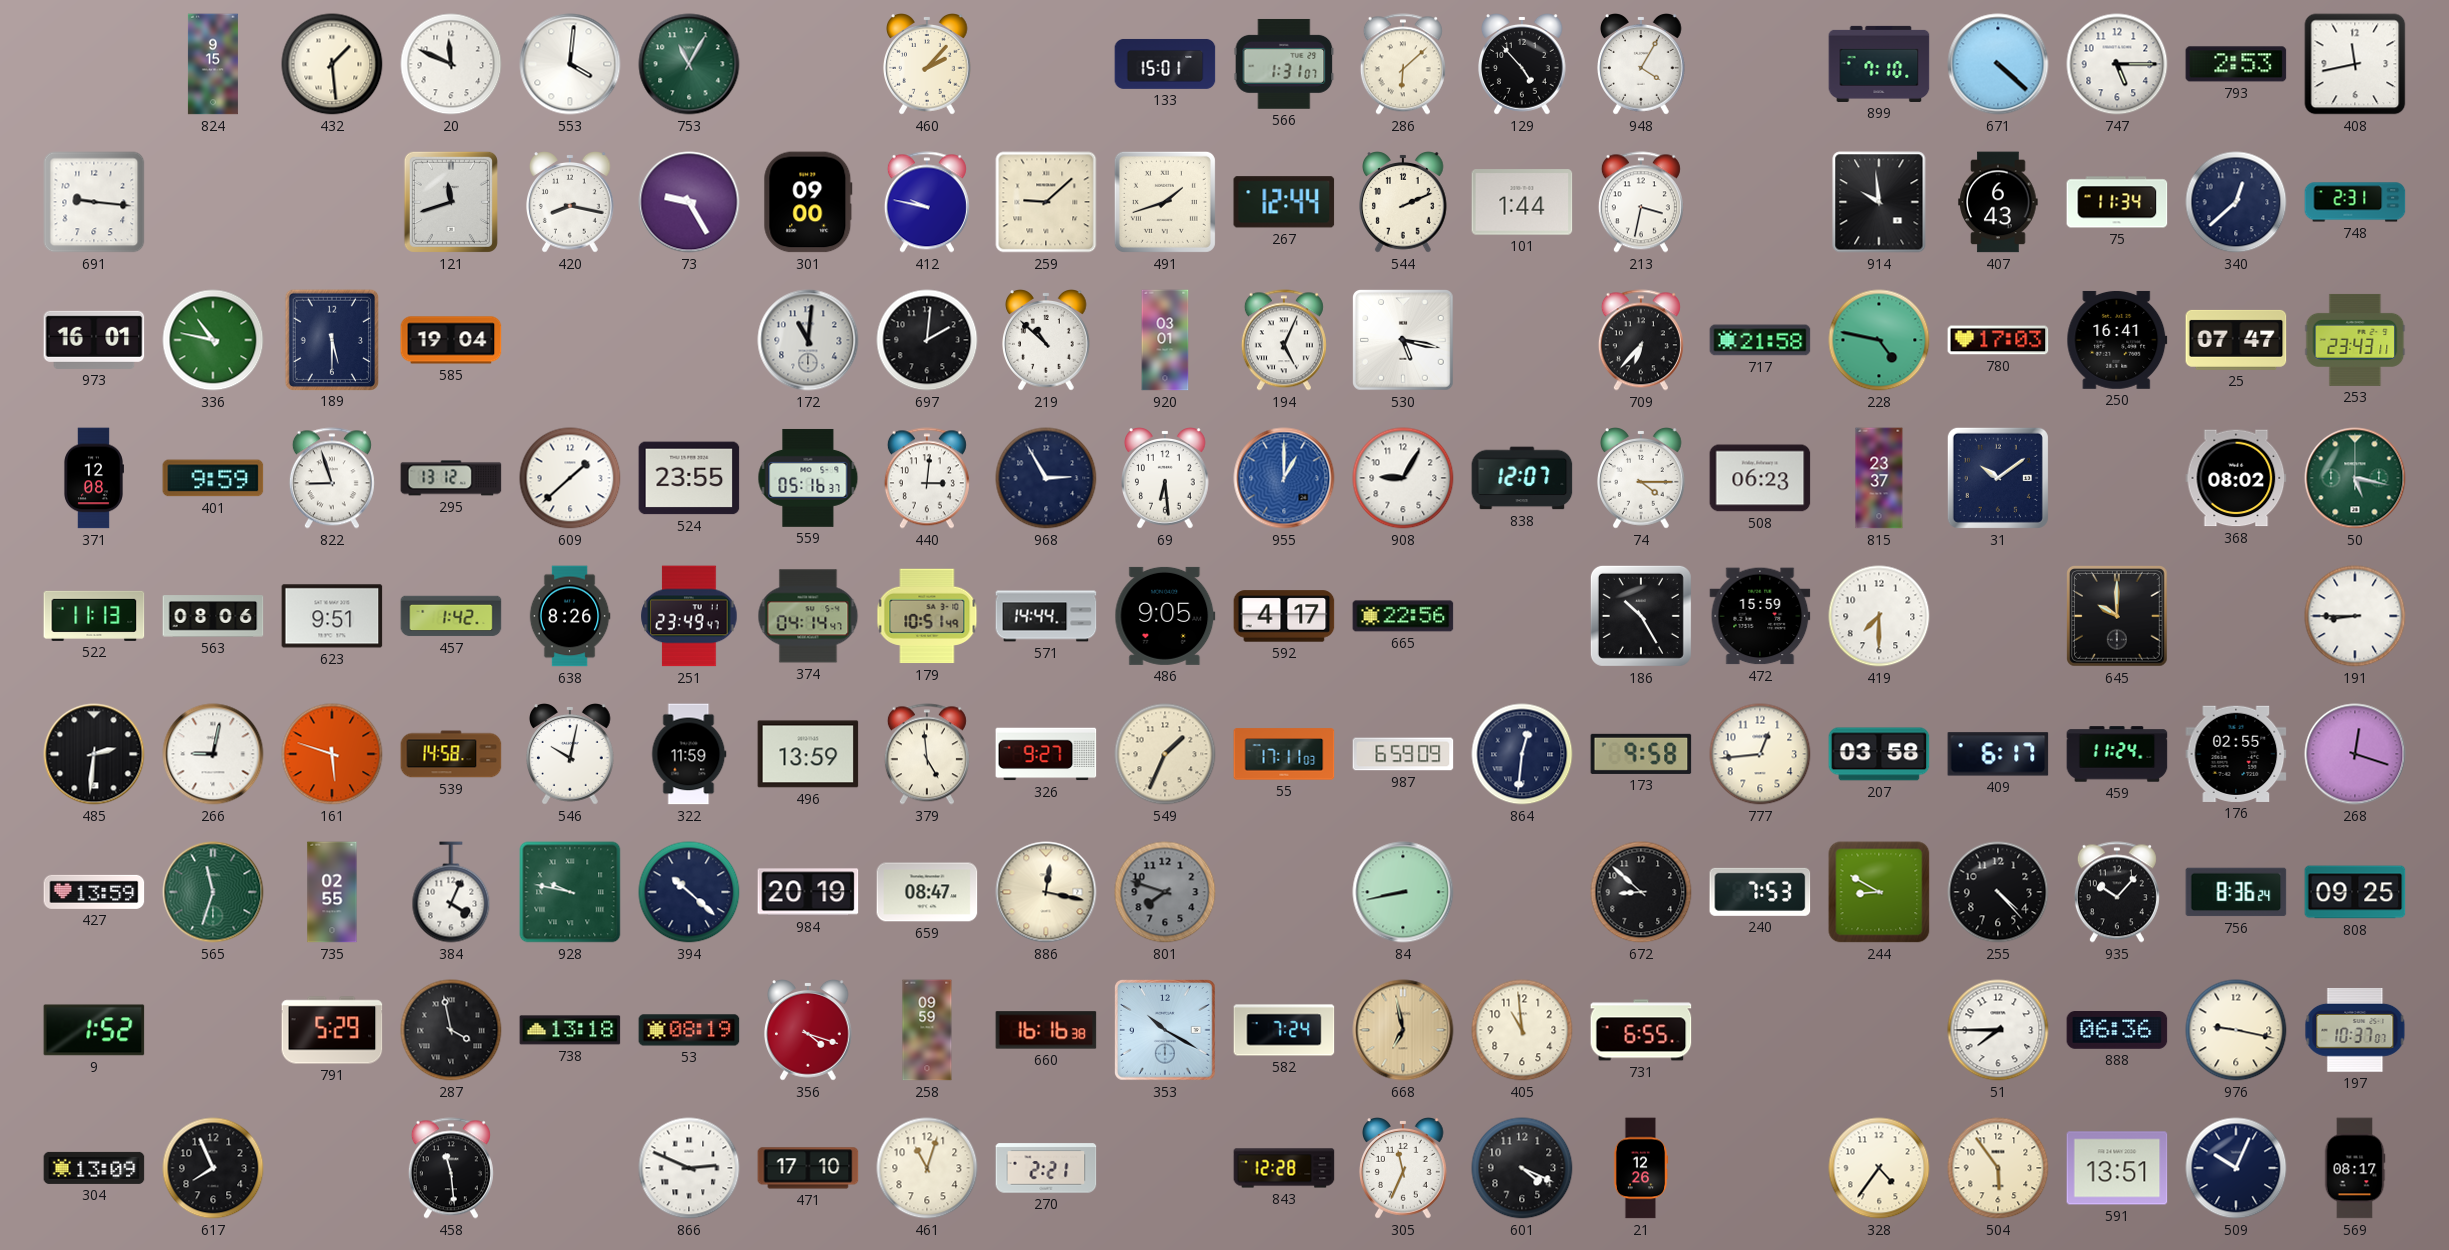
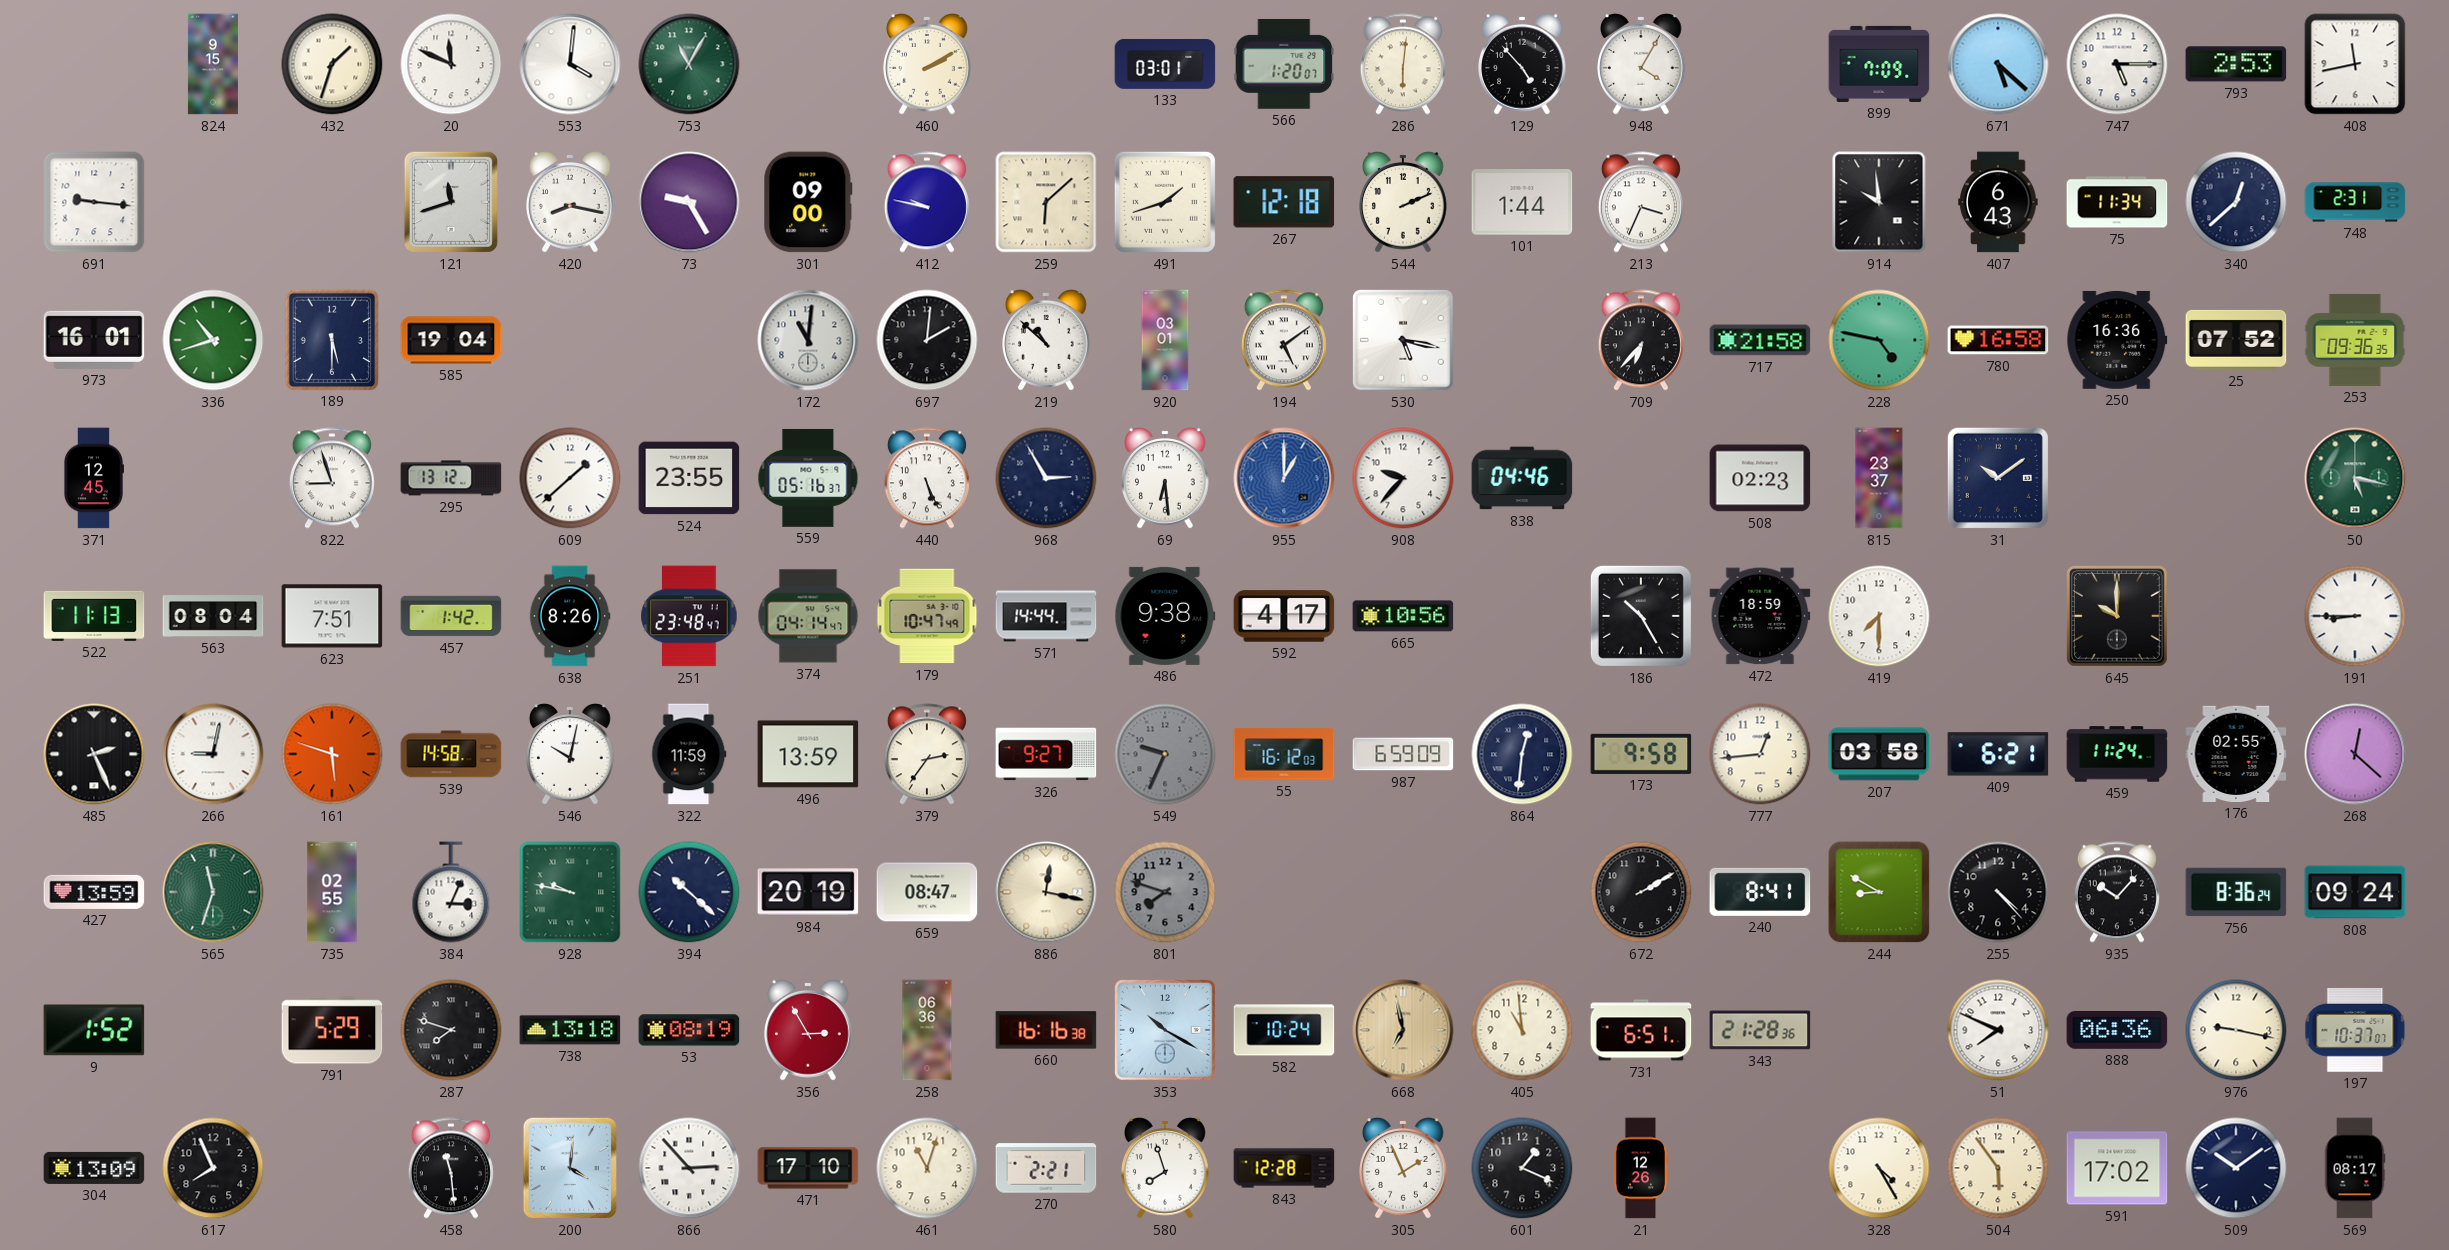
432: 1:29 -> 1:33 (332, 64)
460: 2:07 -> 2:10 (928, 64)
133: 15:01 -> 03:01 (1165, 64)
566: 1:31 -> 1:20 (1284, 64)
286: 6:08 -> 6:01 (1403, 64)
899: 7:10 -> 7:09 (1879, 64)
671: 4:22 -> 5:22 (1998, 64)
259: 9:08 -> 6:08 (1046, 202)
267: 12:44 -> 12:18 (1284, 202)
213: 3:32 -> 3:34 (1641, 202)
336: 10:47 -> 10:42 (213, 340)
194: 5:04 -> 5:09 (1284, 340)
780: 17:03 -> 16:58 (1998, 340)
250: 16:41 -> 16:36 (2117, 340)
25: 07:47 -> 07:52 (2236, 340)
253: 23:43 -> 09:36 (2355, 340)
371: 12:08 -> 12:45 (93, 478)
401: 9:59 -> none (213, 478)
440: 3:01 -> 5:26 (927, 478)
908: 9:05 -> 9:37 (1403, 478)
838: 12:07 -> 04:46 (1522, 478)
74: 4:15 -> none (1642, 478)
508: 06:23 -> 02:23 (1760, 478)
368: 08:02 -> none (2236, 478)
563: 08:06 -> 08:04 (213, 616)
623: 9:51 -> 7:51 (332, 616)
251: 23:49 -> 23:48 (689, 616)
179: 10:51 -> 10:47 (927, 616)
486: 9:05 -> 9:38 (1165, 616)
665: 22:56 -> 10:56 (1403, 616)
472: 15:59 -> 18:59 (1760, 616)
485: 2:31 -> 2:26 (94, 754)
379: 4:59 -> 2:36 (927, 754)
549: 1:34 -> 9:34 (1165, 754)
549 dial: cream -> grey (1165, 754)
55: 17:11 -> 16:12 (1284, 754)
409: 6:17 -> 6:21 (1998, 754)
268: 12:18 -> 12:22 (2355, 754)
384: 4:04 -> 3:04 (451, 892)
84: 8:43 -> none (1403, 892)
672: 8:52 -> 2:10 (1641, 892)
240: 7:53 -> 8:41 (1760, 892)
808: 09:25 -> 09:24 (2355, 892)
287: 3:58 -> 7:48 (451, 1030)
356: 4:18 -> 2:55 (809, 1030)
258: 09:59 -> 06:36 (927, 1030)
582: 7:24 -> 10:24 (1284, 1030)
731: 6:55 -> 6:51 (1641, 1030)
343: none -> 21:28 (1760, 1030)
51: 7:45 -> 7:49 (1998, 1030)
200: none -> 4:01 (570, 1168)
866: 2:49 -> 2:53 (689, 1168)
580: none -> 7:57 (1166, 1168)
305: 11:34 -> 1:56 (1404, 1168)
601: 4:19 -> 1:19 (1522, 1168)
328: 4:36 -> 4:25 (1879, 1168)
591: 13:51 -> 17:02 (2117, 1168)
509: 10:04 -> 10:09 (2236, 1168)
